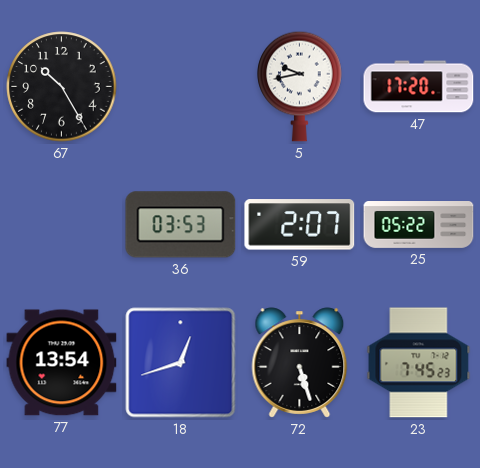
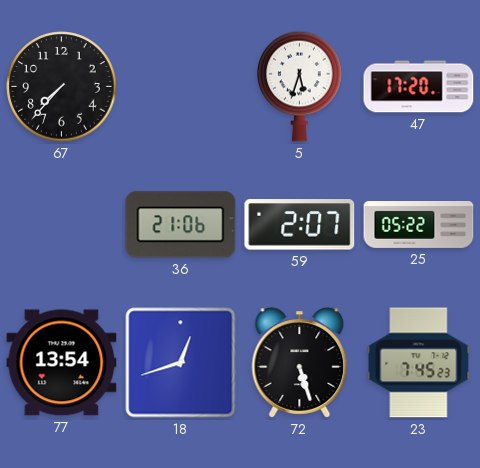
67: 10:25 -> 7:37 (62, 87)
5: 9:43 -> 5:33 (300, 86)
36: 03:53 -> 21:06 (181, 225)
